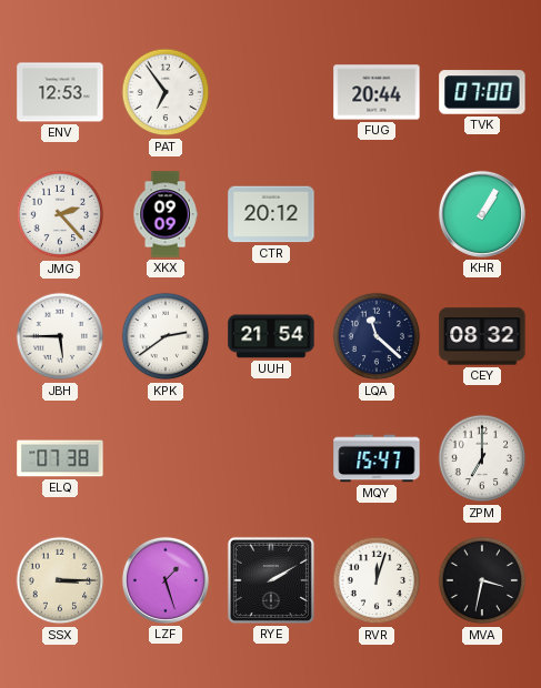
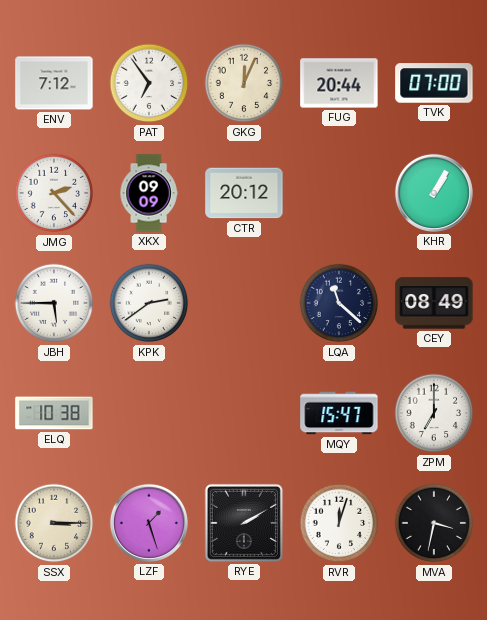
ENV: 12:53 -> 7:12 (54, 83)
GKG: none -> 12:04 (244, 83)
UUH: 21:54 -> none (271, 336)
CEY: 08:32 -> 08:49 (434, 303)
ELQ: 07:38 -> 10:38 (54, 413)
